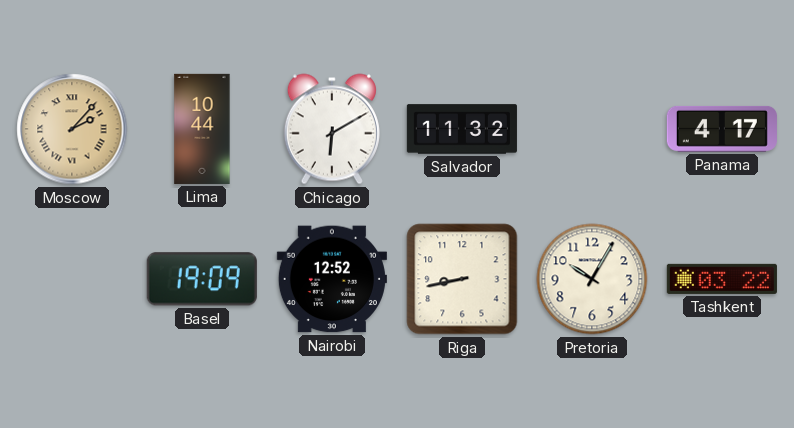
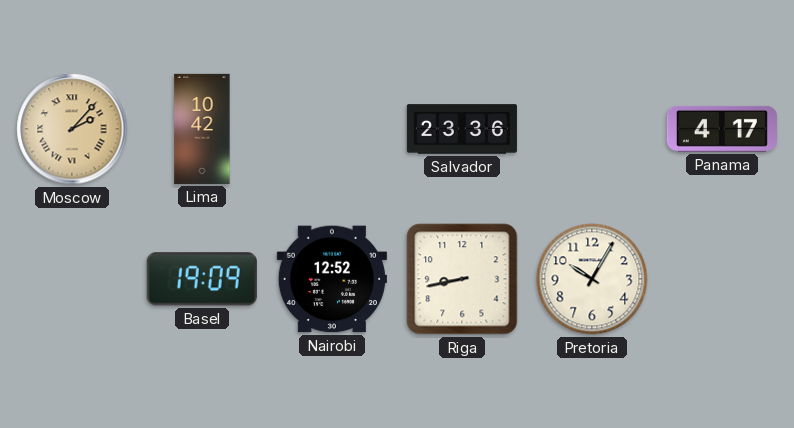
Lima: 10:44 -> 10:42 (202, 129)
Chicago: 6:10 -> none (332, 129)
Salvador: 11:32 -> 23:36 (462, 129)
Tashkent: 03:22 -> none (722, 279)
